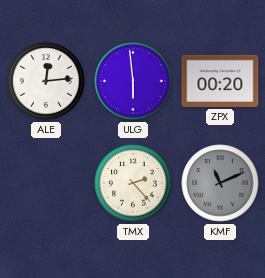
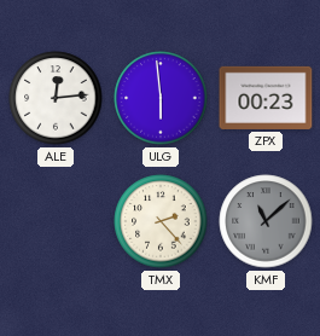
ZPX: 00:20 -> 00:23 (266, 98)
KMF: 11:11 -> 11:08 (266, 221)
